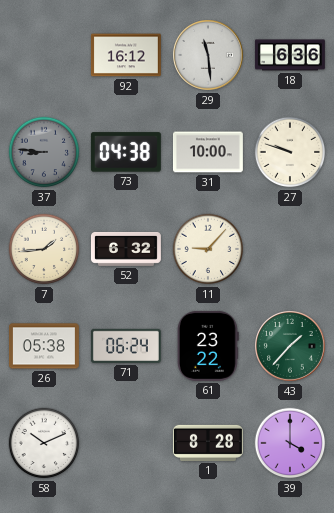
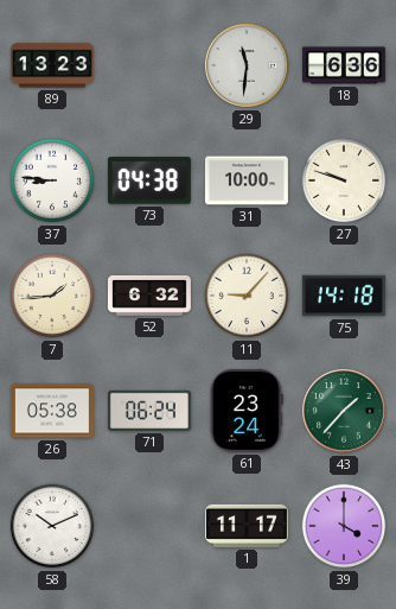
89: none -> 13:23 (52, 65)
92: 16:12 -> none (126, 55)
29: 11:29 -> 11:31 (248, 66)
37 dial: grey -> white (52, 180)
75: none -> 14:18 (344, 296)
61: 23:22 -> 23:24 (247, 411)
1: 8:28 -> 11:17 (247, 526)
